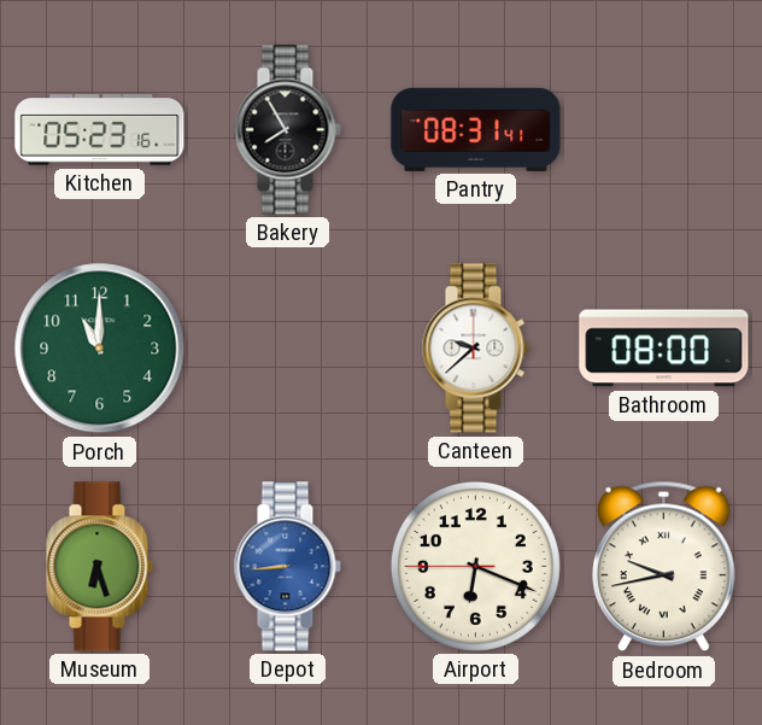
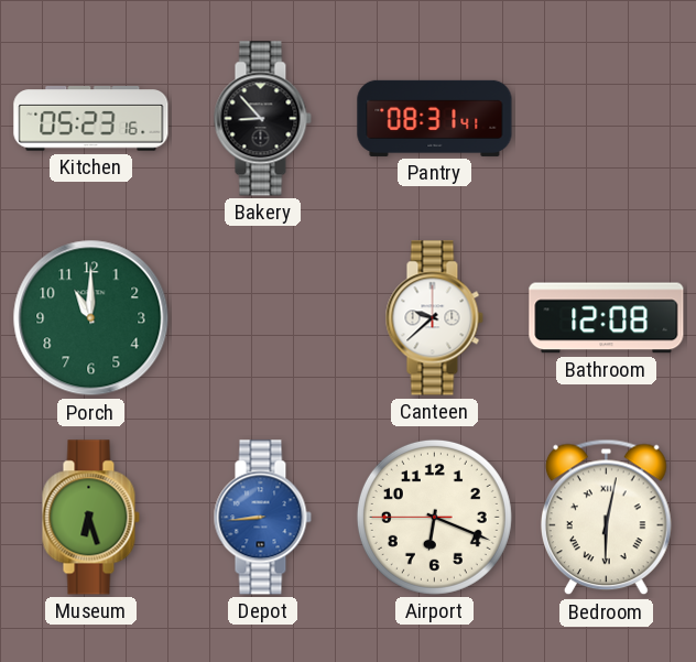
Bakery: 7:55 -> 8:53 (262, 119)
Bathroom: 08:00 -> 12:08 (607, 318)
Bedroom: 9:43 -> 6:02 (607, 518)
